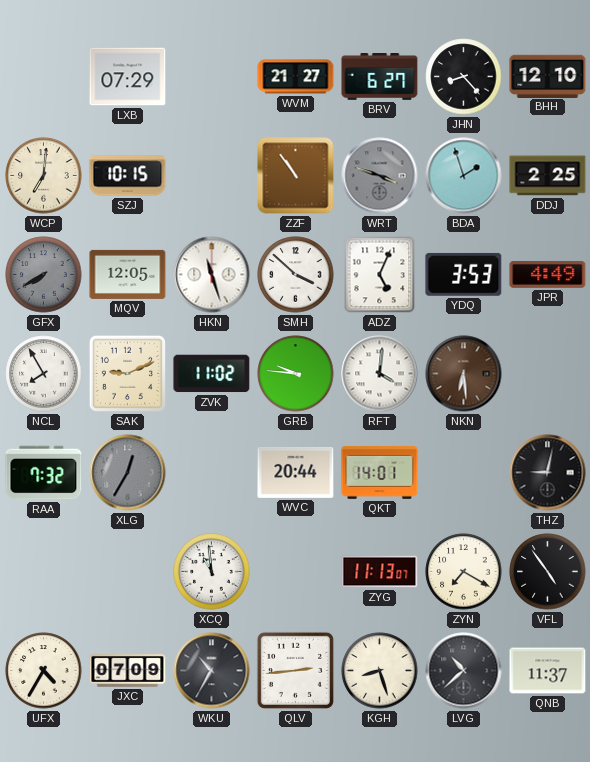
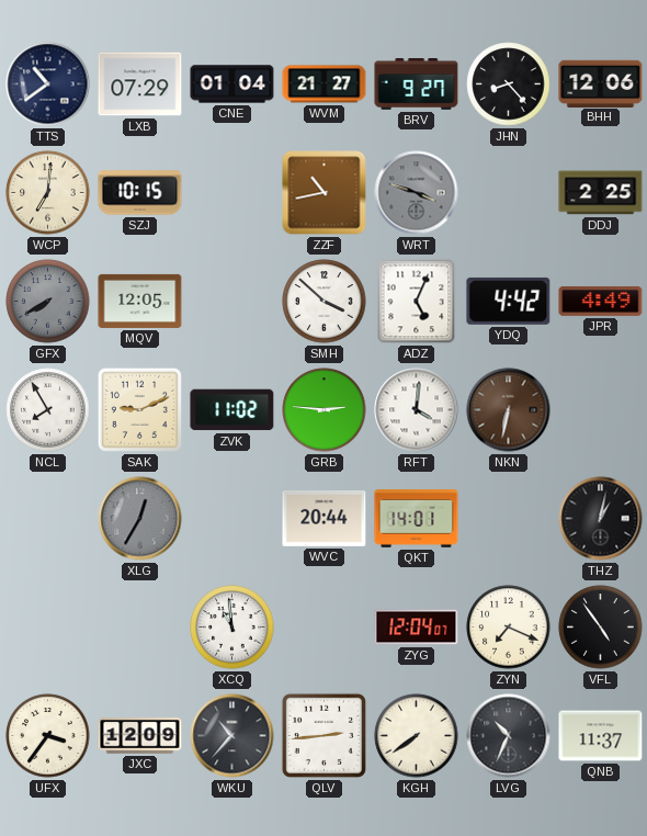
TTS: none -> 10:39 (48, 84)
CNE: none -> 01:04 (232, 84)
BRV: 6:27 -> 9:27 (417, 84)
BHH: 12:10 -> 12:06 (601, 83)
ZZF: 10:54 -> 10:43 (325, 193)
BDA: 1:57 -> none (464, 176)
HKN: 11:27 -> none (212, 275)
YDQ: 3:53 -> 4:42 (509, 301)
GRB: 9:46 -> 2:46 (325, 410)
NKN: 6:29 -> 6:32 (509, 410)
RAA: 7:32 -> none (44, 473)
THZ: 9:02 -> 1:02 (601, 519)
ZYG: 11:13 -> 12:04 (417, 628)
ZYN: 7:20 -> 7:19 (509, 628)
UFX: 4:35 -> 3:36 (48, 736)
JXC: 07:09 -> 12:09 (140, 736)
WKU: 10:35 -> 10:37 (232, 736)
KGH: 8:27 -> 7:39 (417, 736)
LVG: 10:38 -> 10:34 (509, 736)
